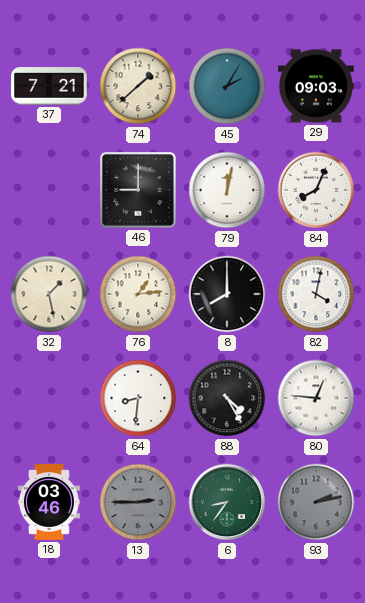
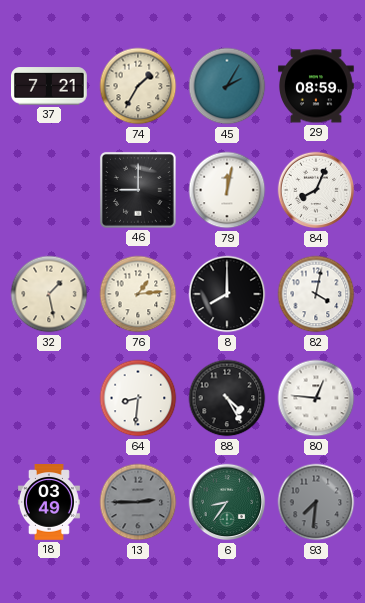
74: 1:38 -> 1:35 (138, 86)
29: 09:03 -> 08:59 (317, 86)
18: 03:46 -> 03:49 (49, 503)
93: 2:13 -> 7:31 (316, 502)
